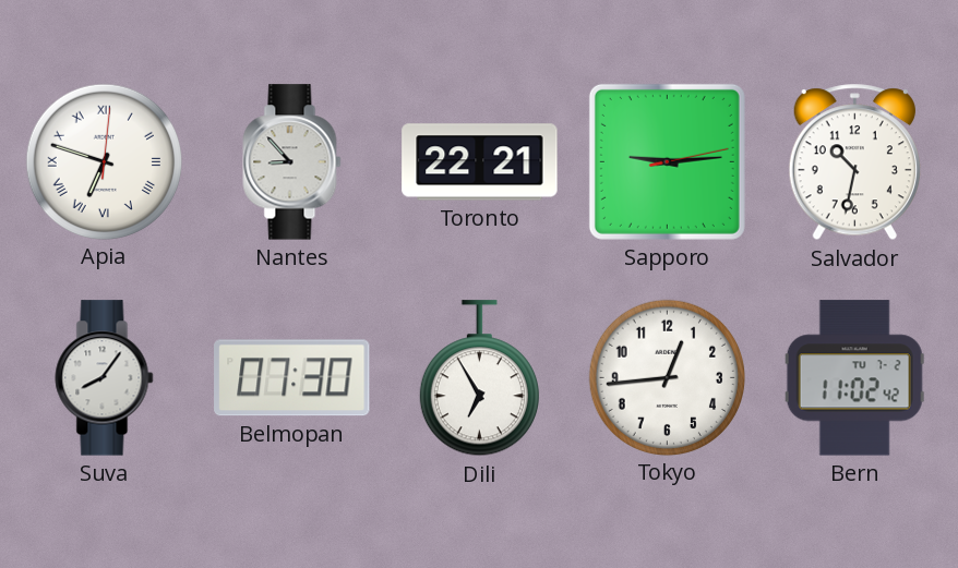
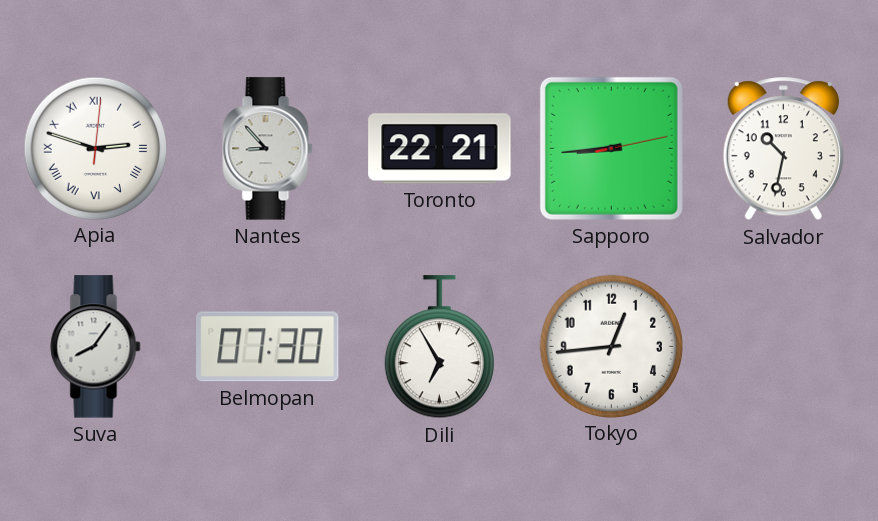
Apia: 6:48 -> 2:48 (95, 148)
Sapporo: 9:14 -> 8:44 (611, 148)
Bern: 11:02 -> none (854, 378)
